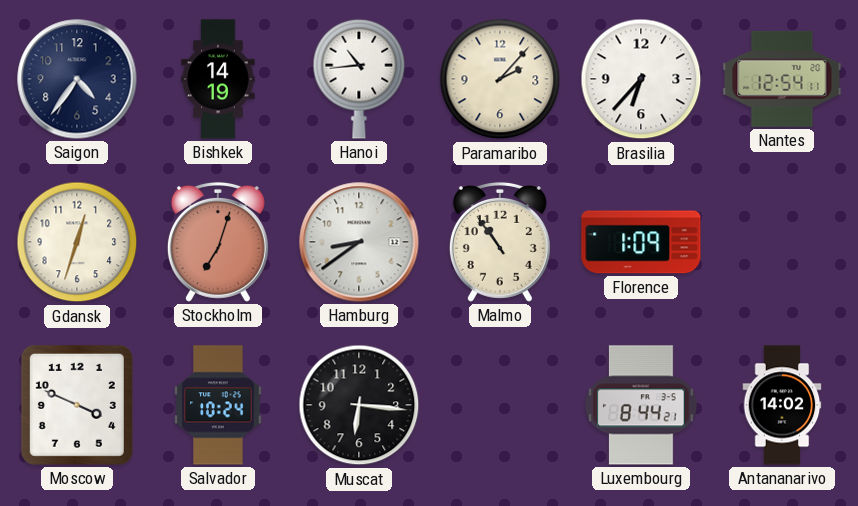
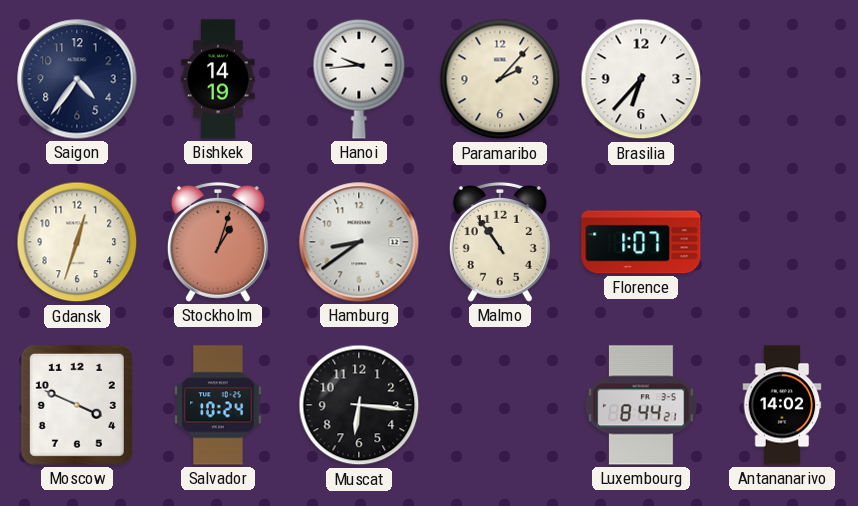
Hanoi: 10:44 -> 9:44 (359, 79)
Nantes: 12:54 -> none (782, 79)
Stockholm: 7:03 -> 1:03 (218, 242)
Florence: 1:09 -> 1:07 (641, 242)
